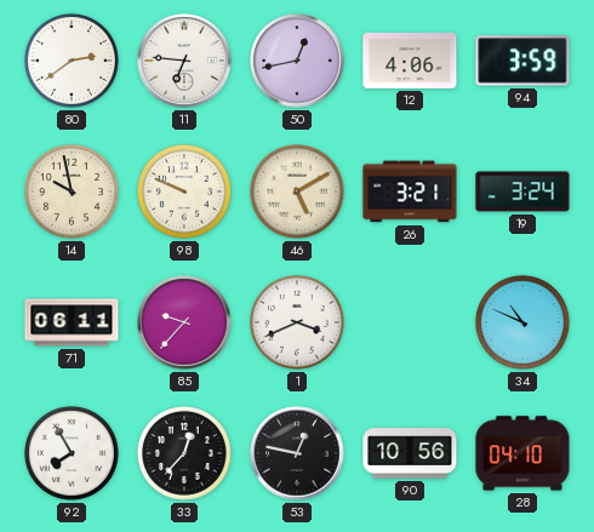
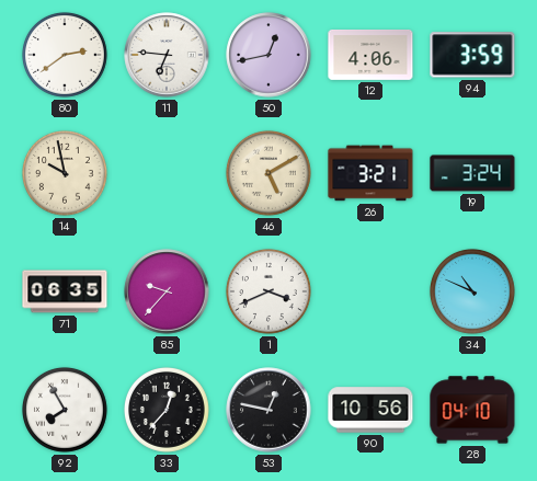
98: 9:49 -> none (184, 191)
71: 06:11 -> 06:35 (65, 291)
